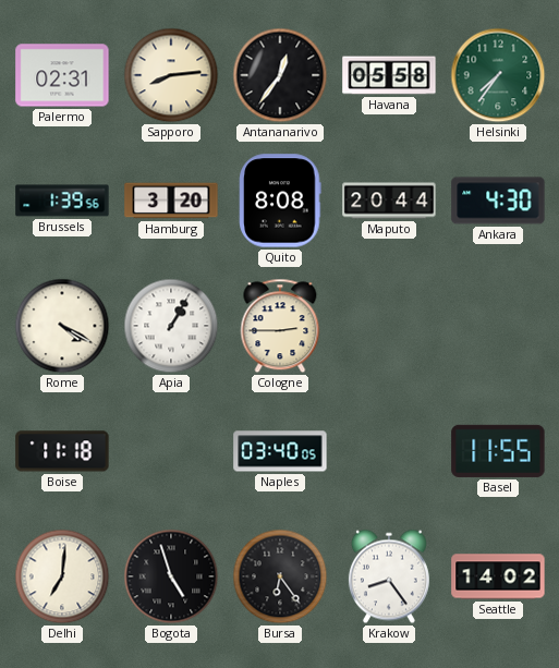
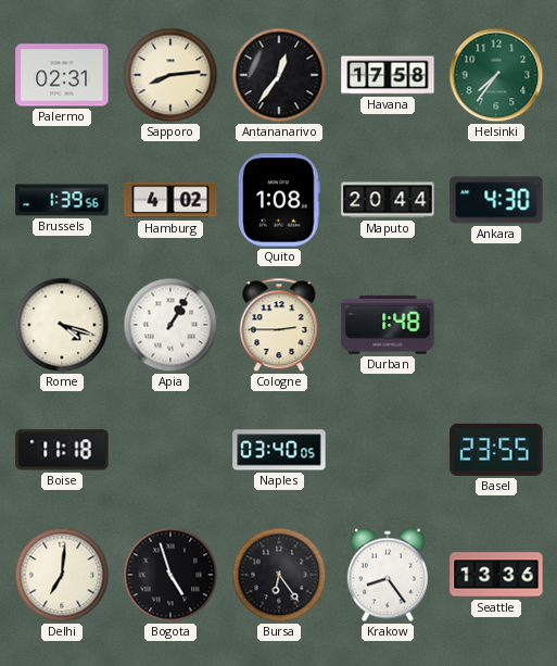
Havana: 05:58 -> 17:58 (388, 75)
Hamburg: 3:20 -> 4:02 (170, 200)
Quito: 8:08 -> 1:08 (279, 200)
Rome: 4:20 -> 4:18 (62, 325)
Durban: none -> 1:48 (388, 325)
Basel: 11:55 -> 23:55 (496, 450)
Seattle: 14:02 -> 13:36 (496, 575)
